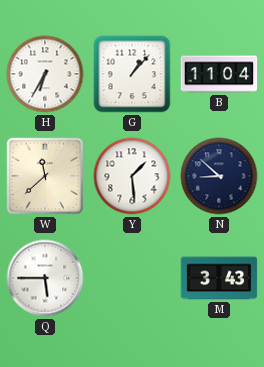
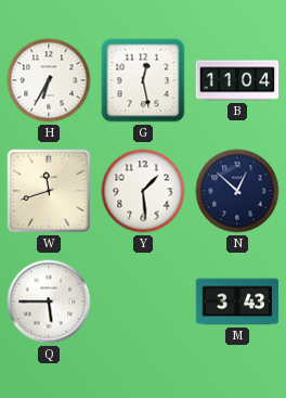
G: 1:07 -> 12:28 (143, 80)
W: 11:38 -> 11:42 (49, 191)
N: 8:52 -> 12:52 (237, 191)
